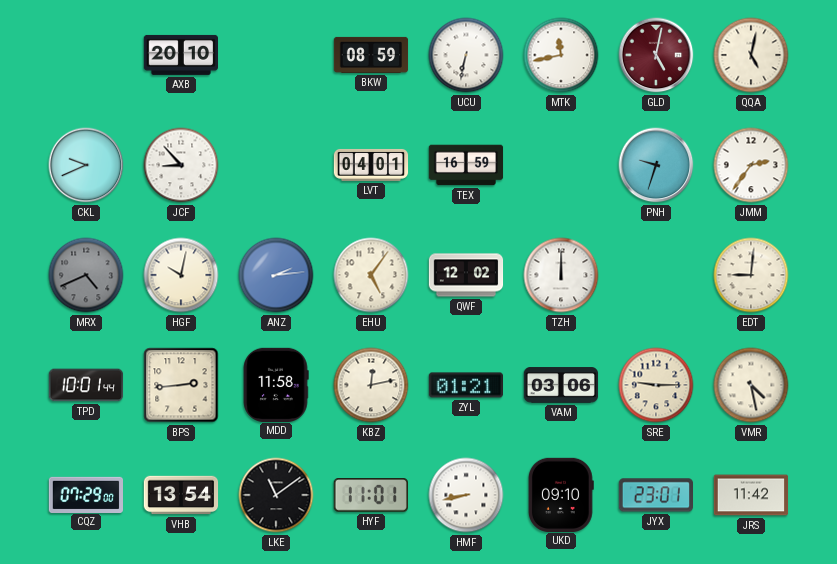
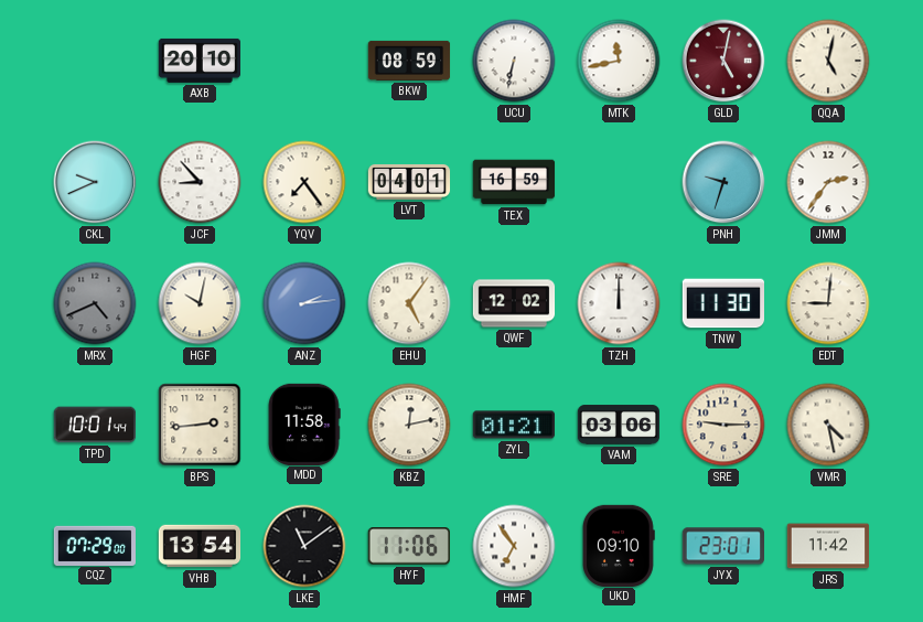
YQV: none -> 7:24 (304, 182)
TNW: none -> 11:30 (722, 303)
HYF: 11:01 -> 11:06 (408, 546)
HMF: 8:43 -> 6:54 (514, 546)
